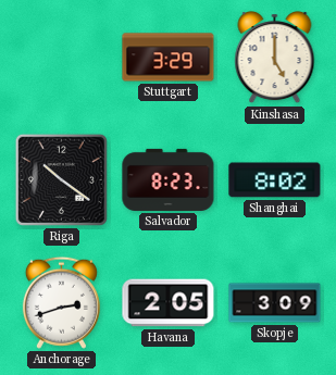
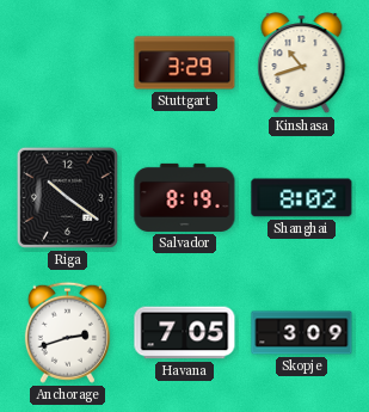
Kinshasa: 5:00 -> 10:42 (302, 63)
Salvador: 8:23 -> 8:19 (185, 197)
Havana: 2:05 -> 7:05 (185, 333)
